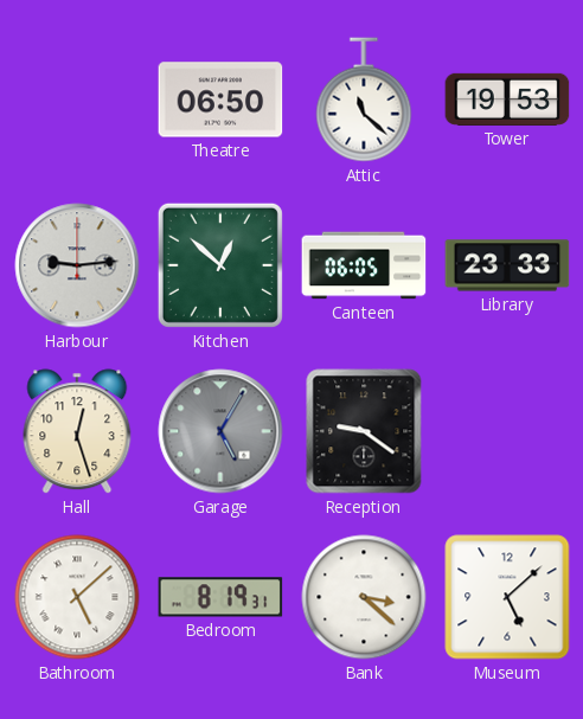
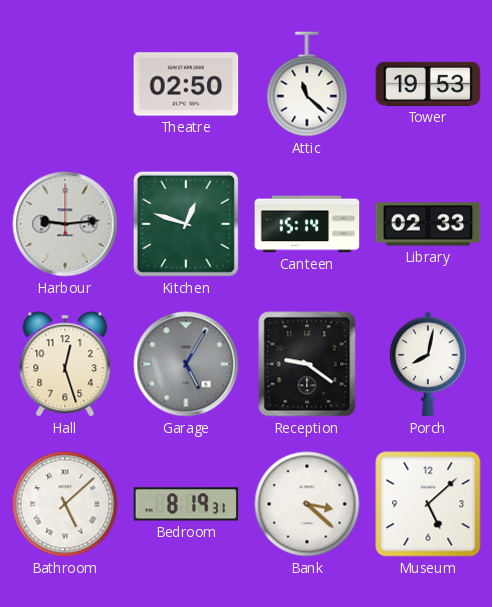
Theatre: 06:50 -> 02:50 (186, 84)
Kitchen: 12:52 -> 12:48 (186, 224)
Canteen: 06:05 -> 15:14 (307, 224)
Library: 23:33 -> 02:33 (428, 224)
Porch: none -> 8:02 (429, 364)
